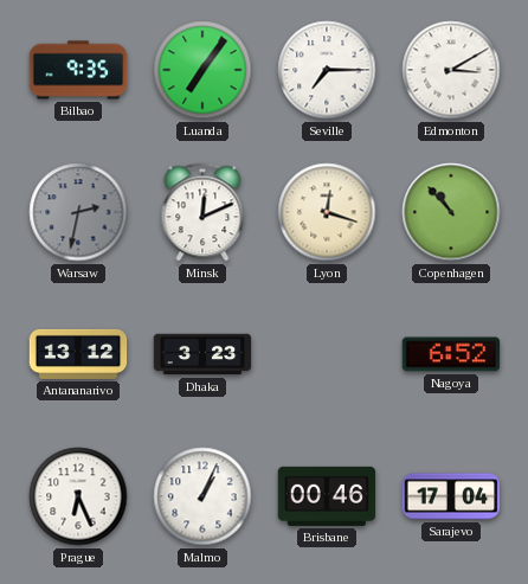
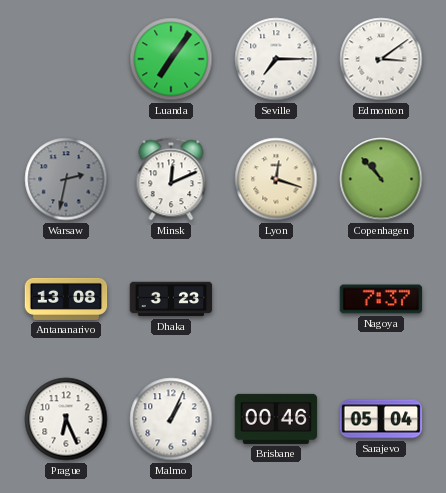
Bilbao: 9:35 -> none (78, 70)
Edmonton: 3:10 -> 3:09 (381, 59)
Antananarivo: 13:12 -> 13:08 (66, 299)
Nagoya: 6:52 -> 7:37 (381, 299)
Sarajevo: 17:04 -> 05:04 (381, 419)
